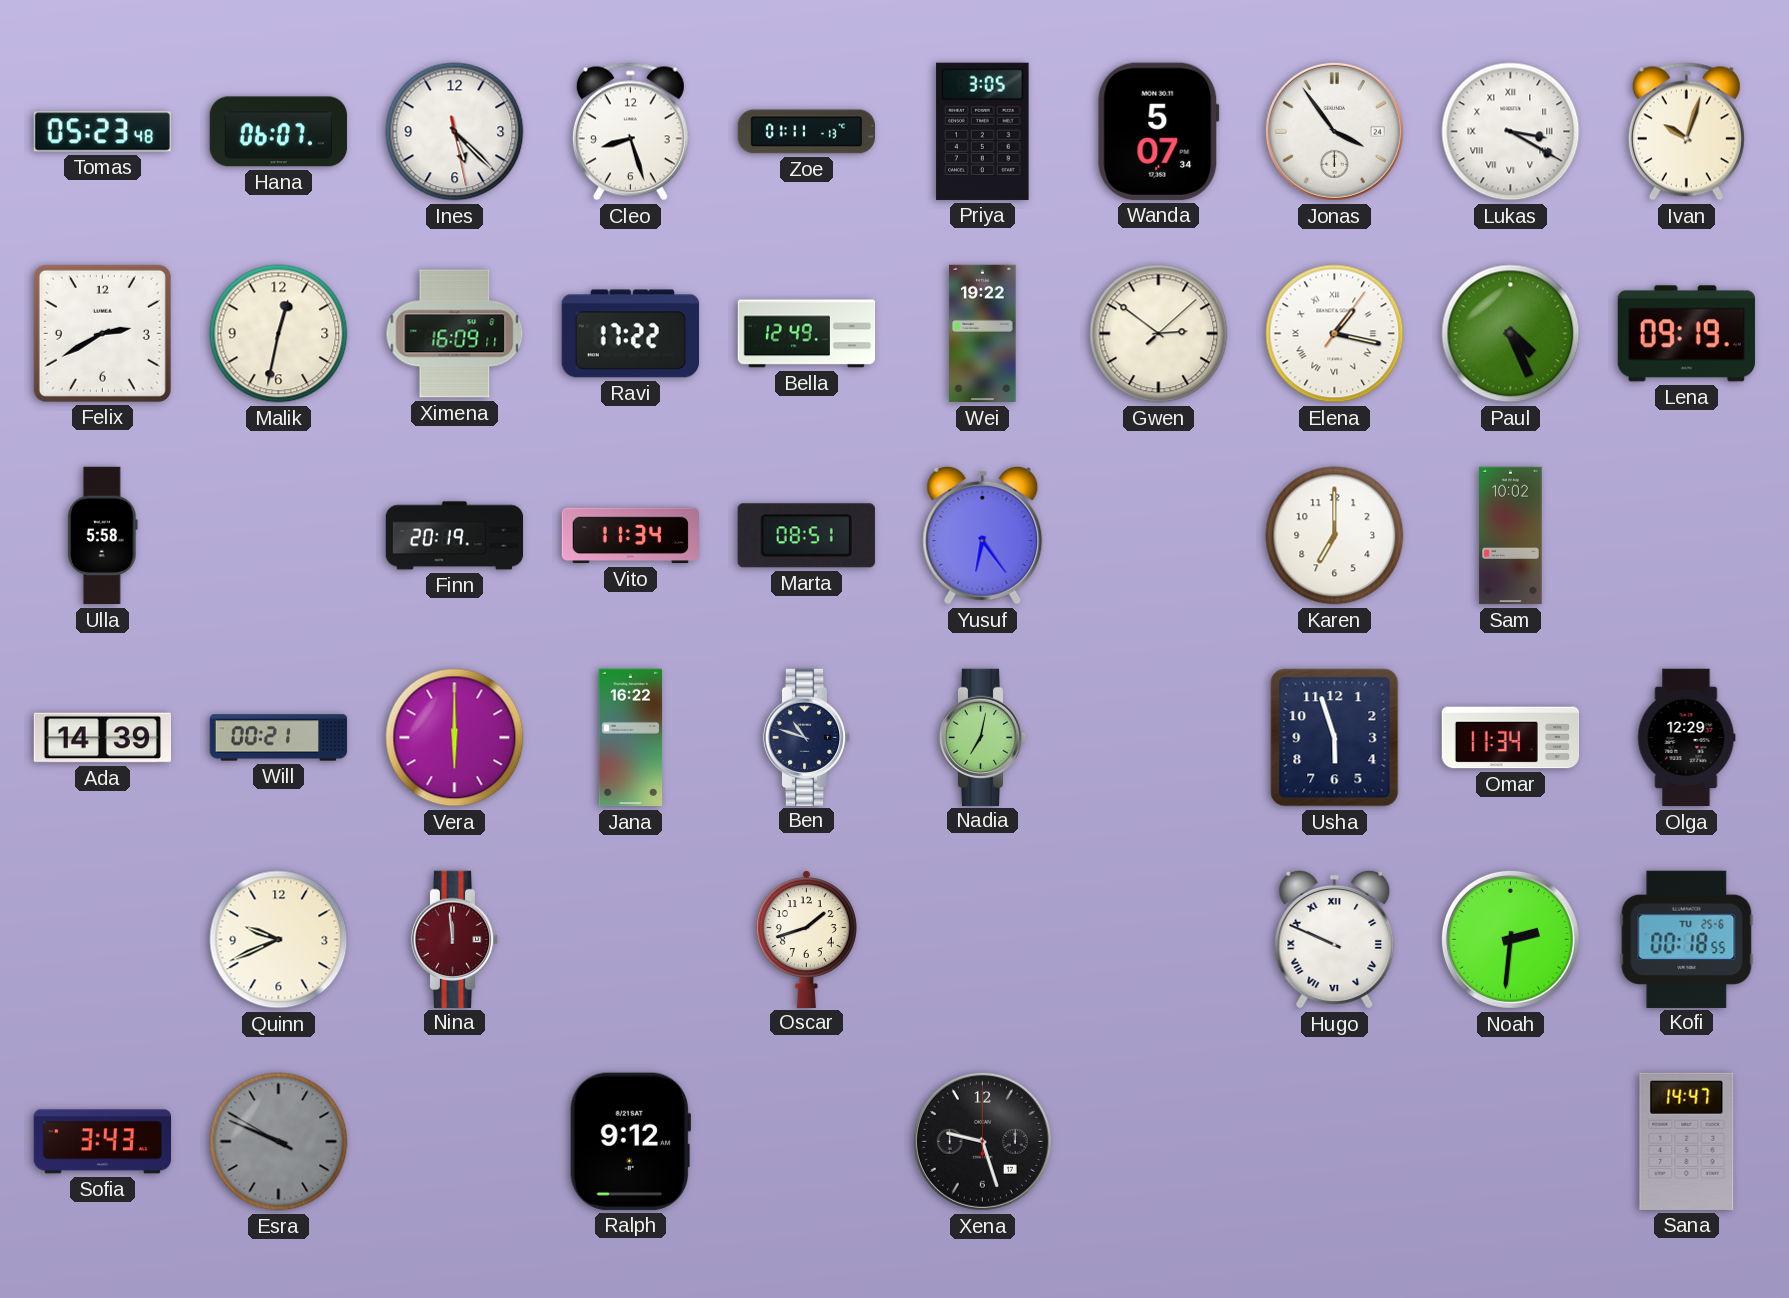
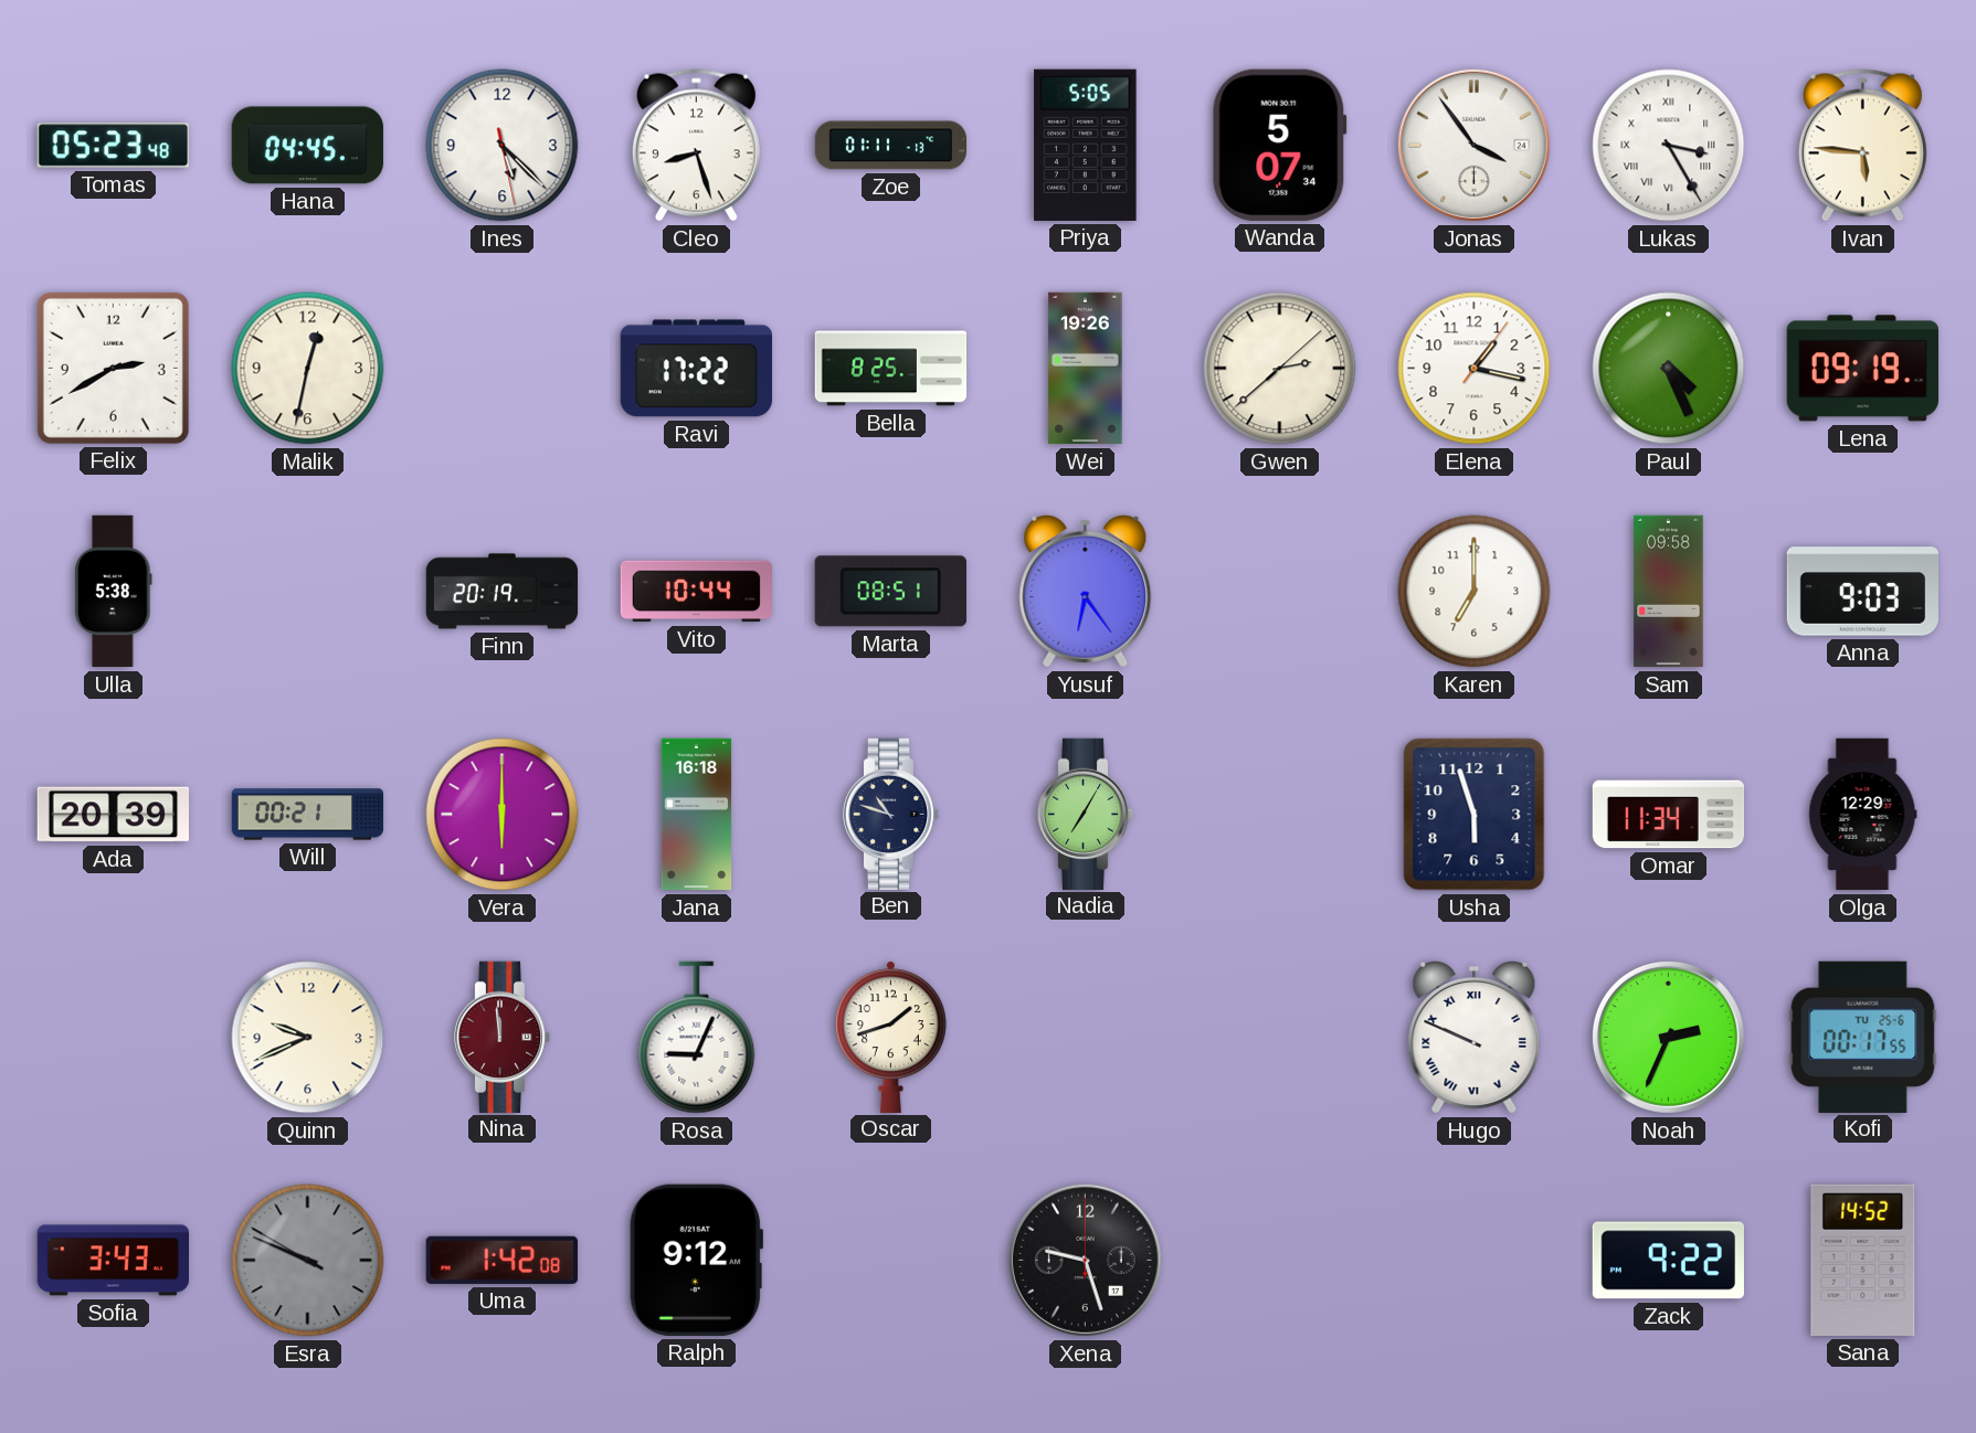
Hana: 06:07 -> 04:45 (307, 146)
Priya: 3:05 -> 5:05 (1086, 145)
Lukas: 3:20 -> 3:25 (1669, 146)
Ivan: 10:03 -> 5:46 (1862, 146)
Ximena: 16:09 -> none (455, 334)
Bella: 12:49 -> 8:25 (891, 369)
Wei: 19:22 -> 19:26 (1086, 369)
Gwen: 2:51 -> 2:38 (1280, 369)
Elena numerals: Roman -> Arabic (1475, 369)
Ulla: 5:58 -> 5:38 (114, 592)
Vito: 11:34 -> 10:44 (696, 592)
Sam: 10:02 -> 09:58 (1669, 592)
Anna: none -> 9:03 (1862, 592)
Ada: 14:39 -> 20:39 (113, 815)
Jana: 16:22 -> 16:18 (697, 815)
Nadia: 7:02 -> 7:05 (1086, 814)
Rosa: none -> 9:04 (697, 1038)
Noah: 2:31 -> 2:34 (1668, 1037)
Kofi: 00:18 -> 00:17 (1863, 1037)
Uma: none -> 1:42 (501, 1260)
Zack: none -> 9:22 (1668, 1261)
Sana: 14:47 -> 14:52 (1863, 1260)
